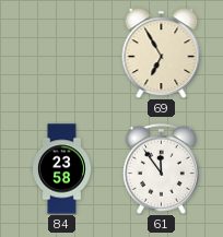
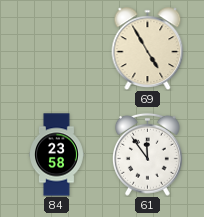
69: 6:55 -> 4:55 (148, 49)
